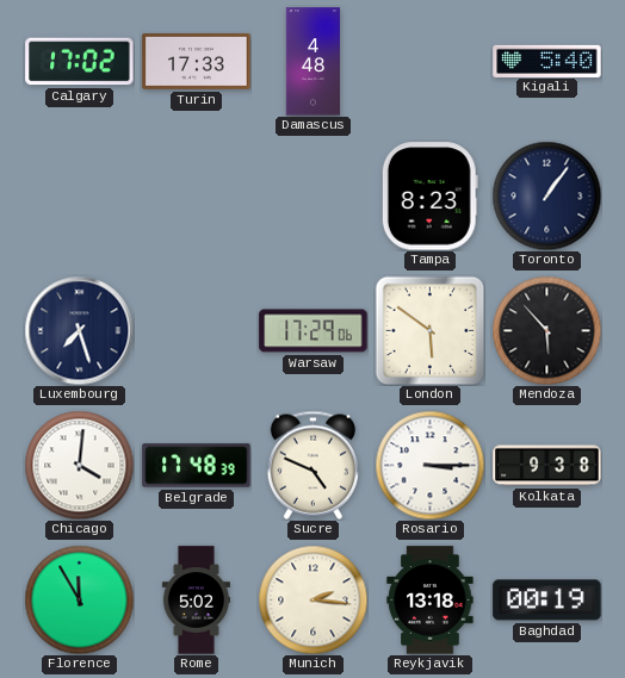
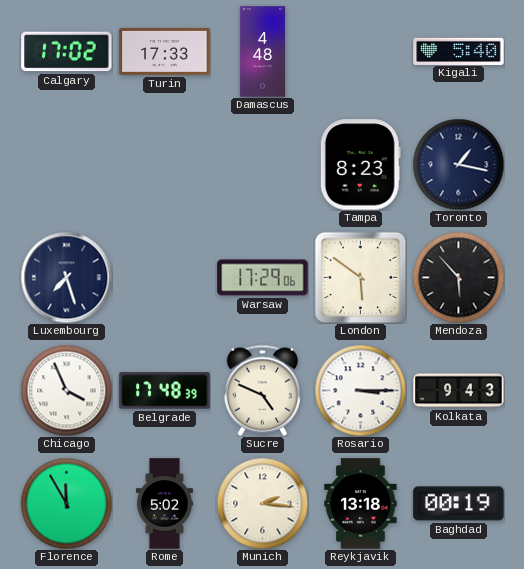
Toronto: 1:06 -> 1:17 (458, 164)
Chicago: 4:01 -> 3:56 (66, 390)
Kolkata: 9:38 -> 9:43 (459, 391)
